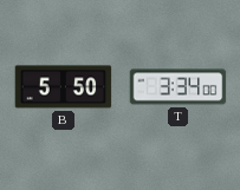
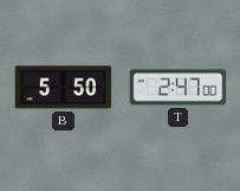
T: 3:34 -> 2:47 (179, 88)
